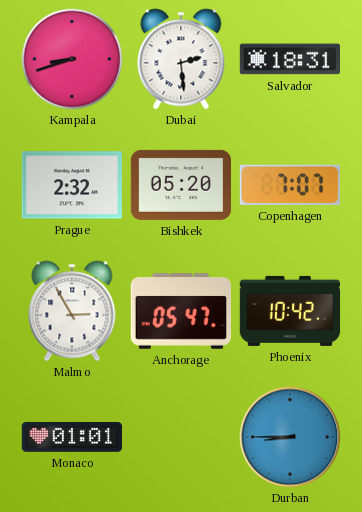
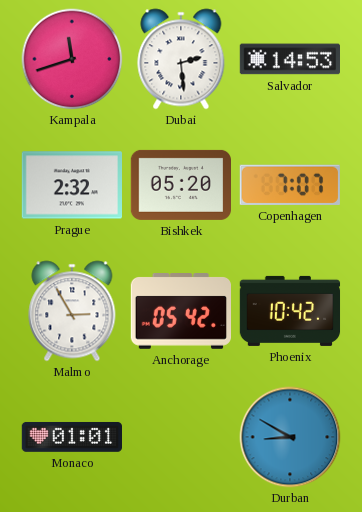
Kampala: 8:42 -> 11:42 (72, 59)
Salvador: 18:31 -> 14:53 (290, 59)
Anchorage: 05:47 -> 05:42 (181, 312)
Durban: 8:45 -> 8:50 (290, 437)
